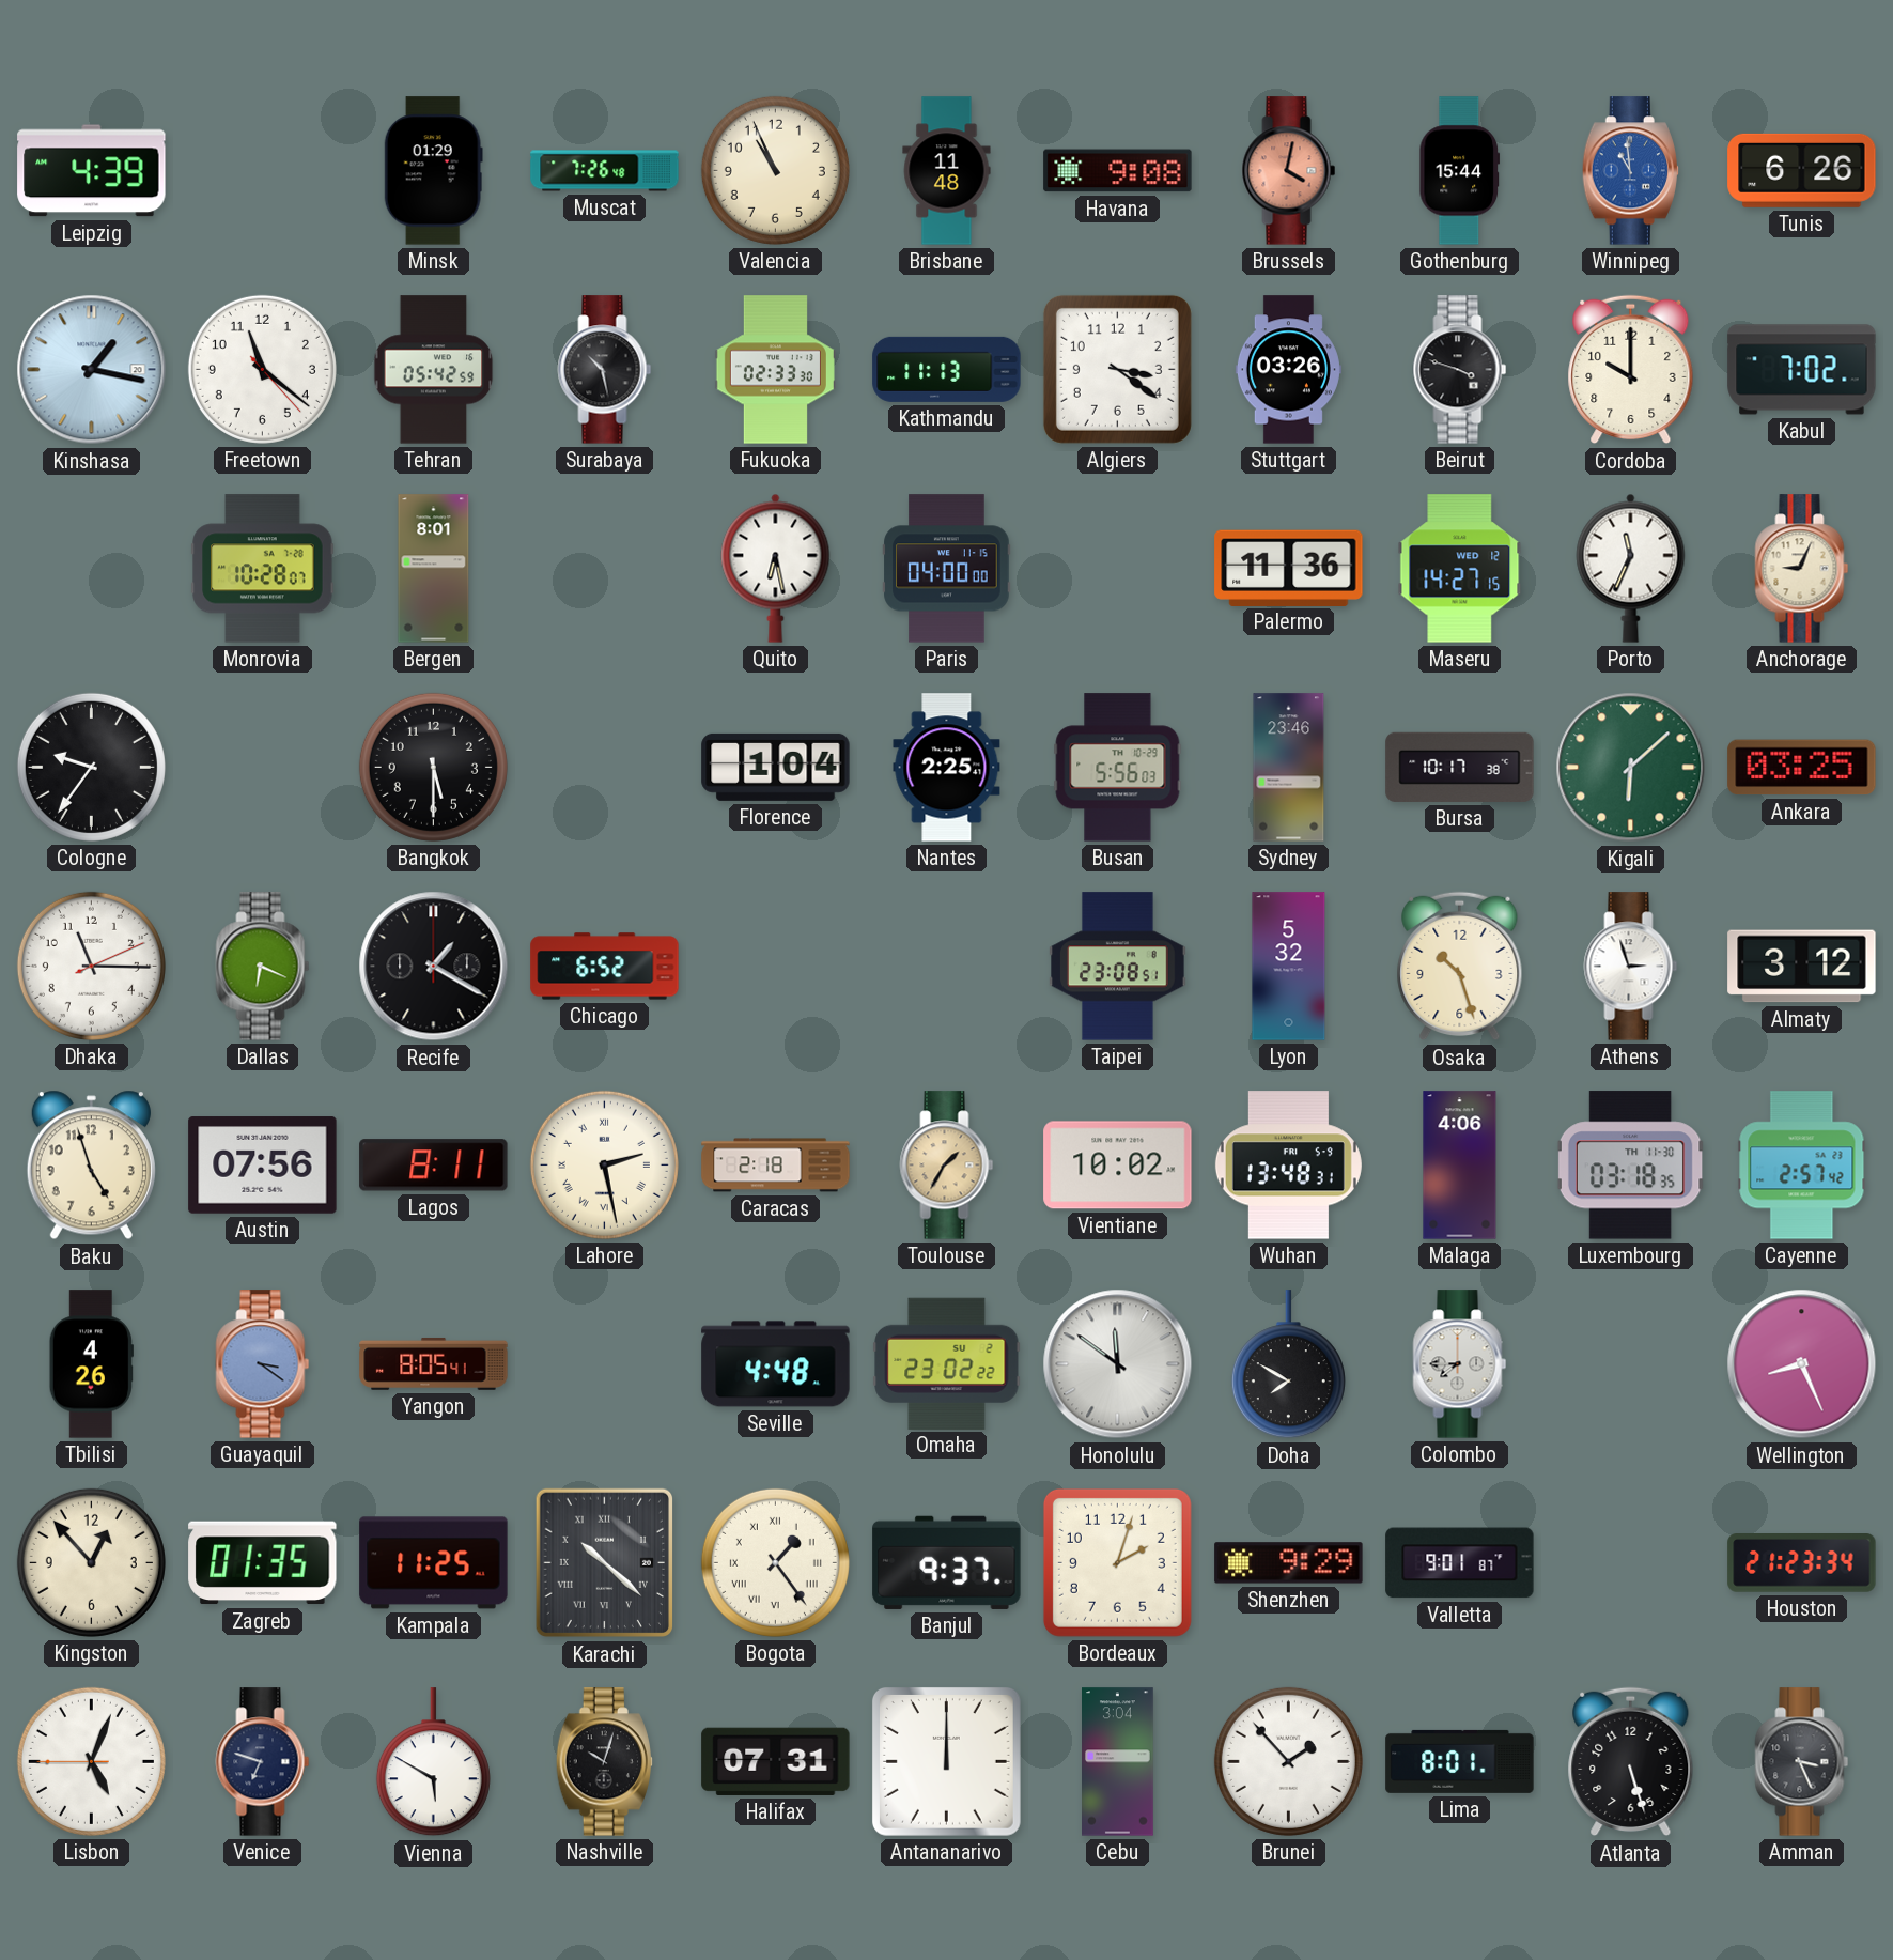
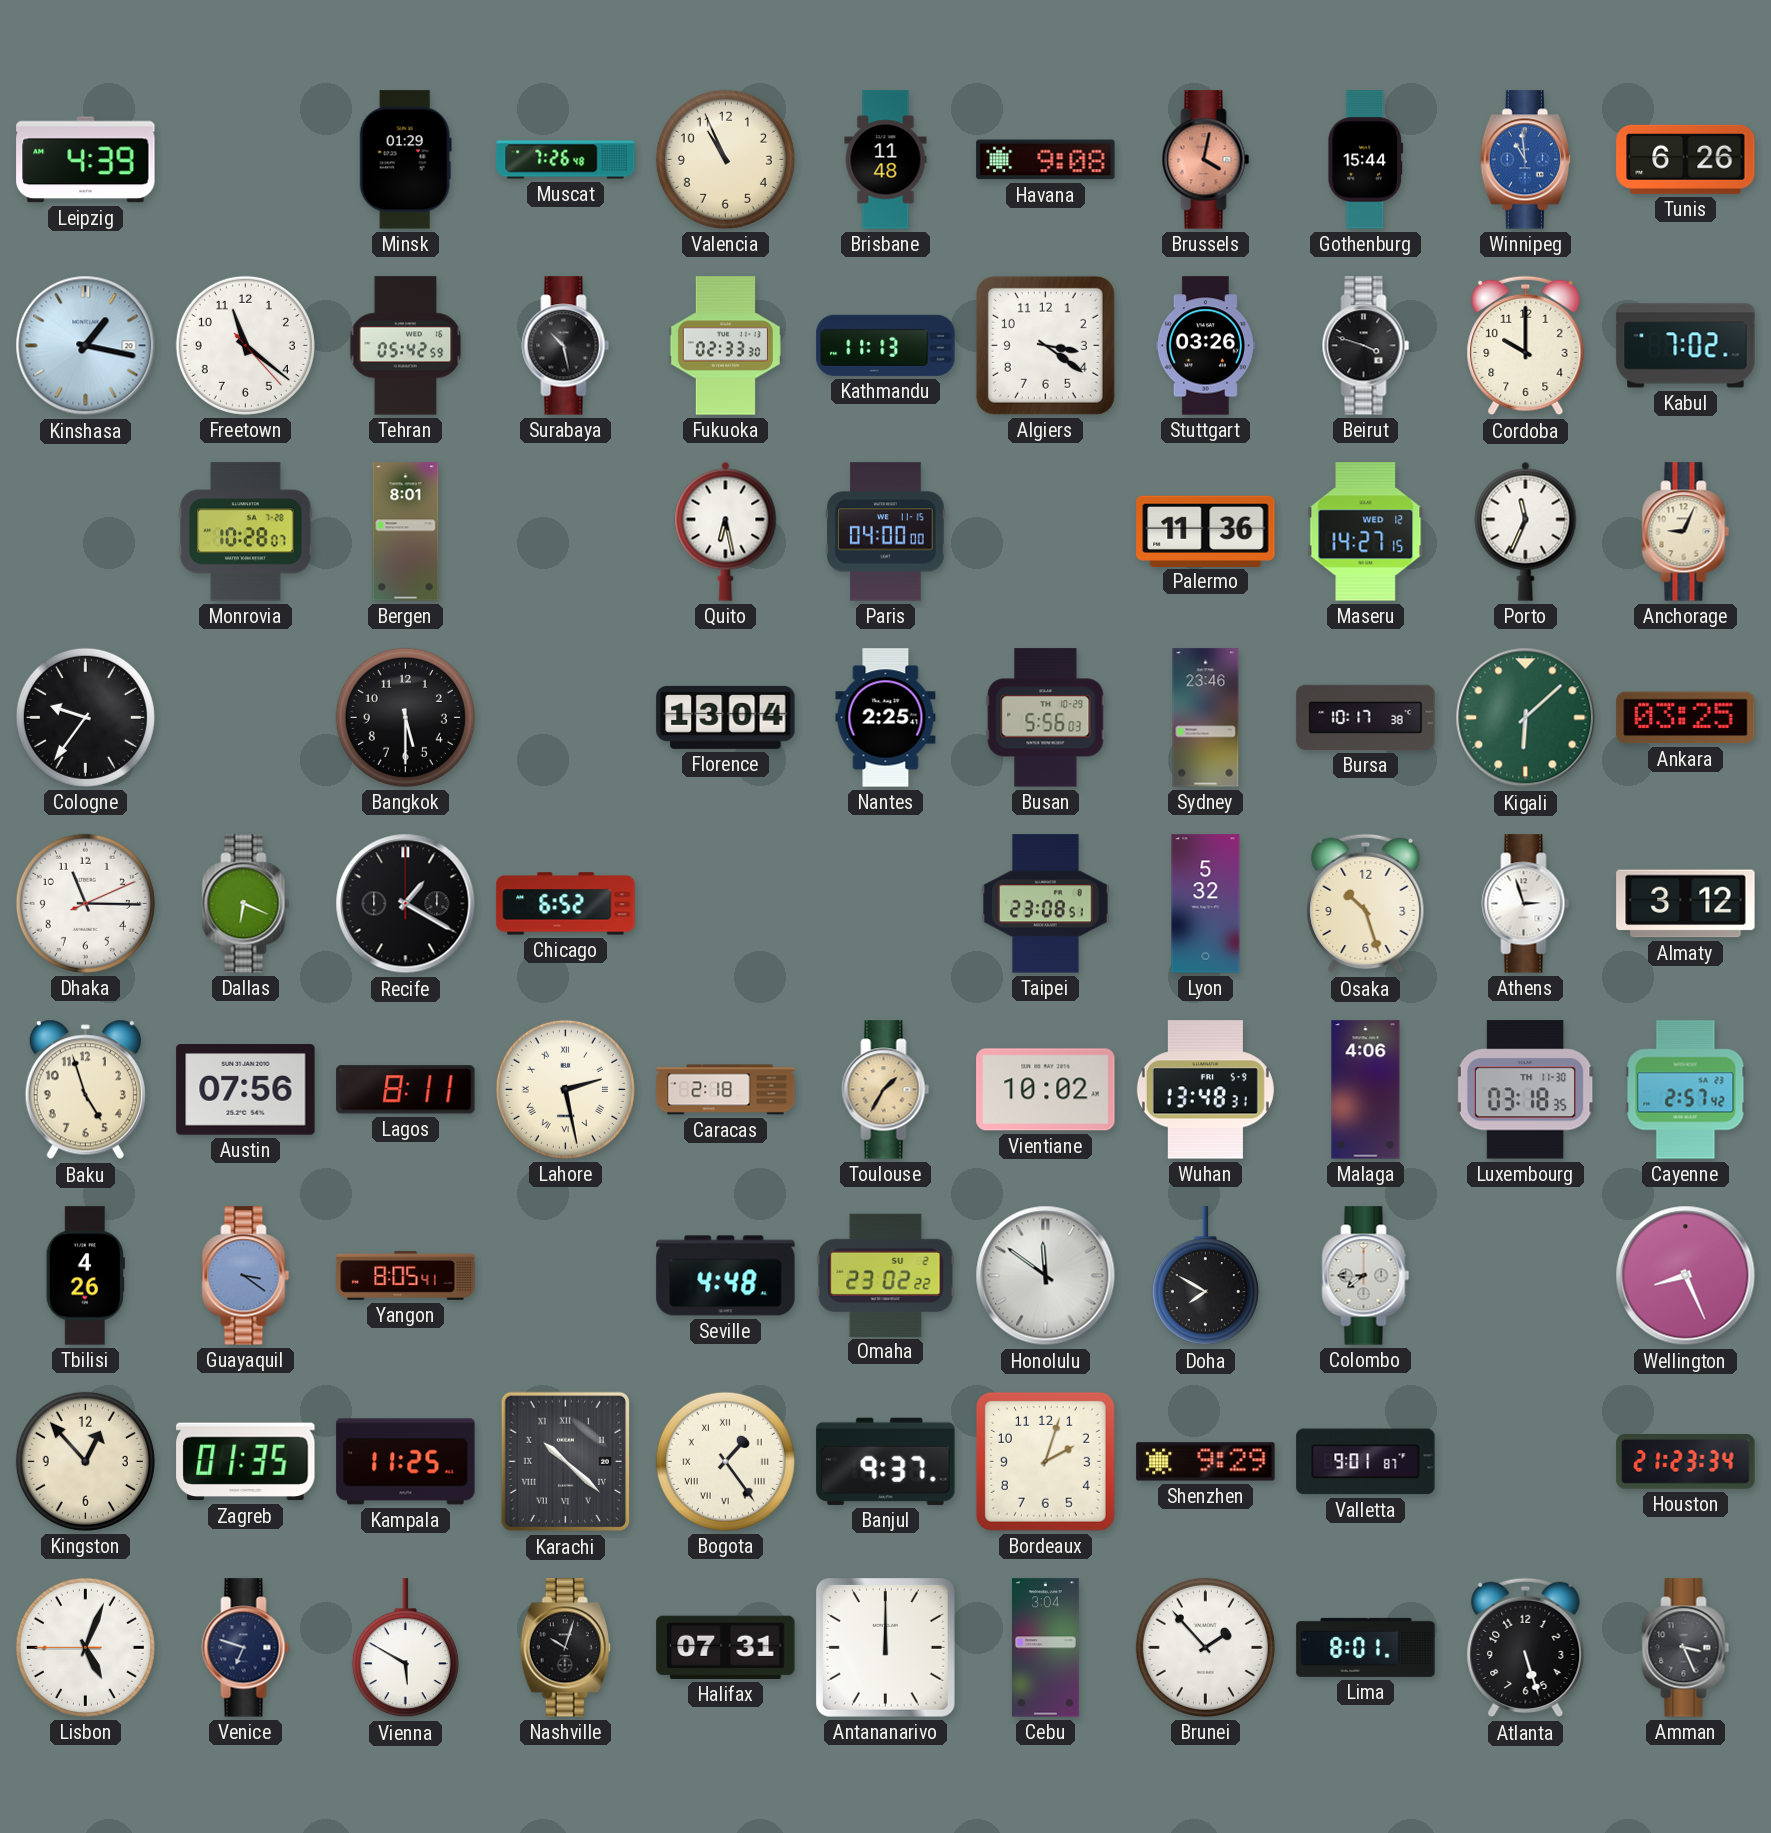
Florence: 1:04 -> 13:04 (726, 717)
